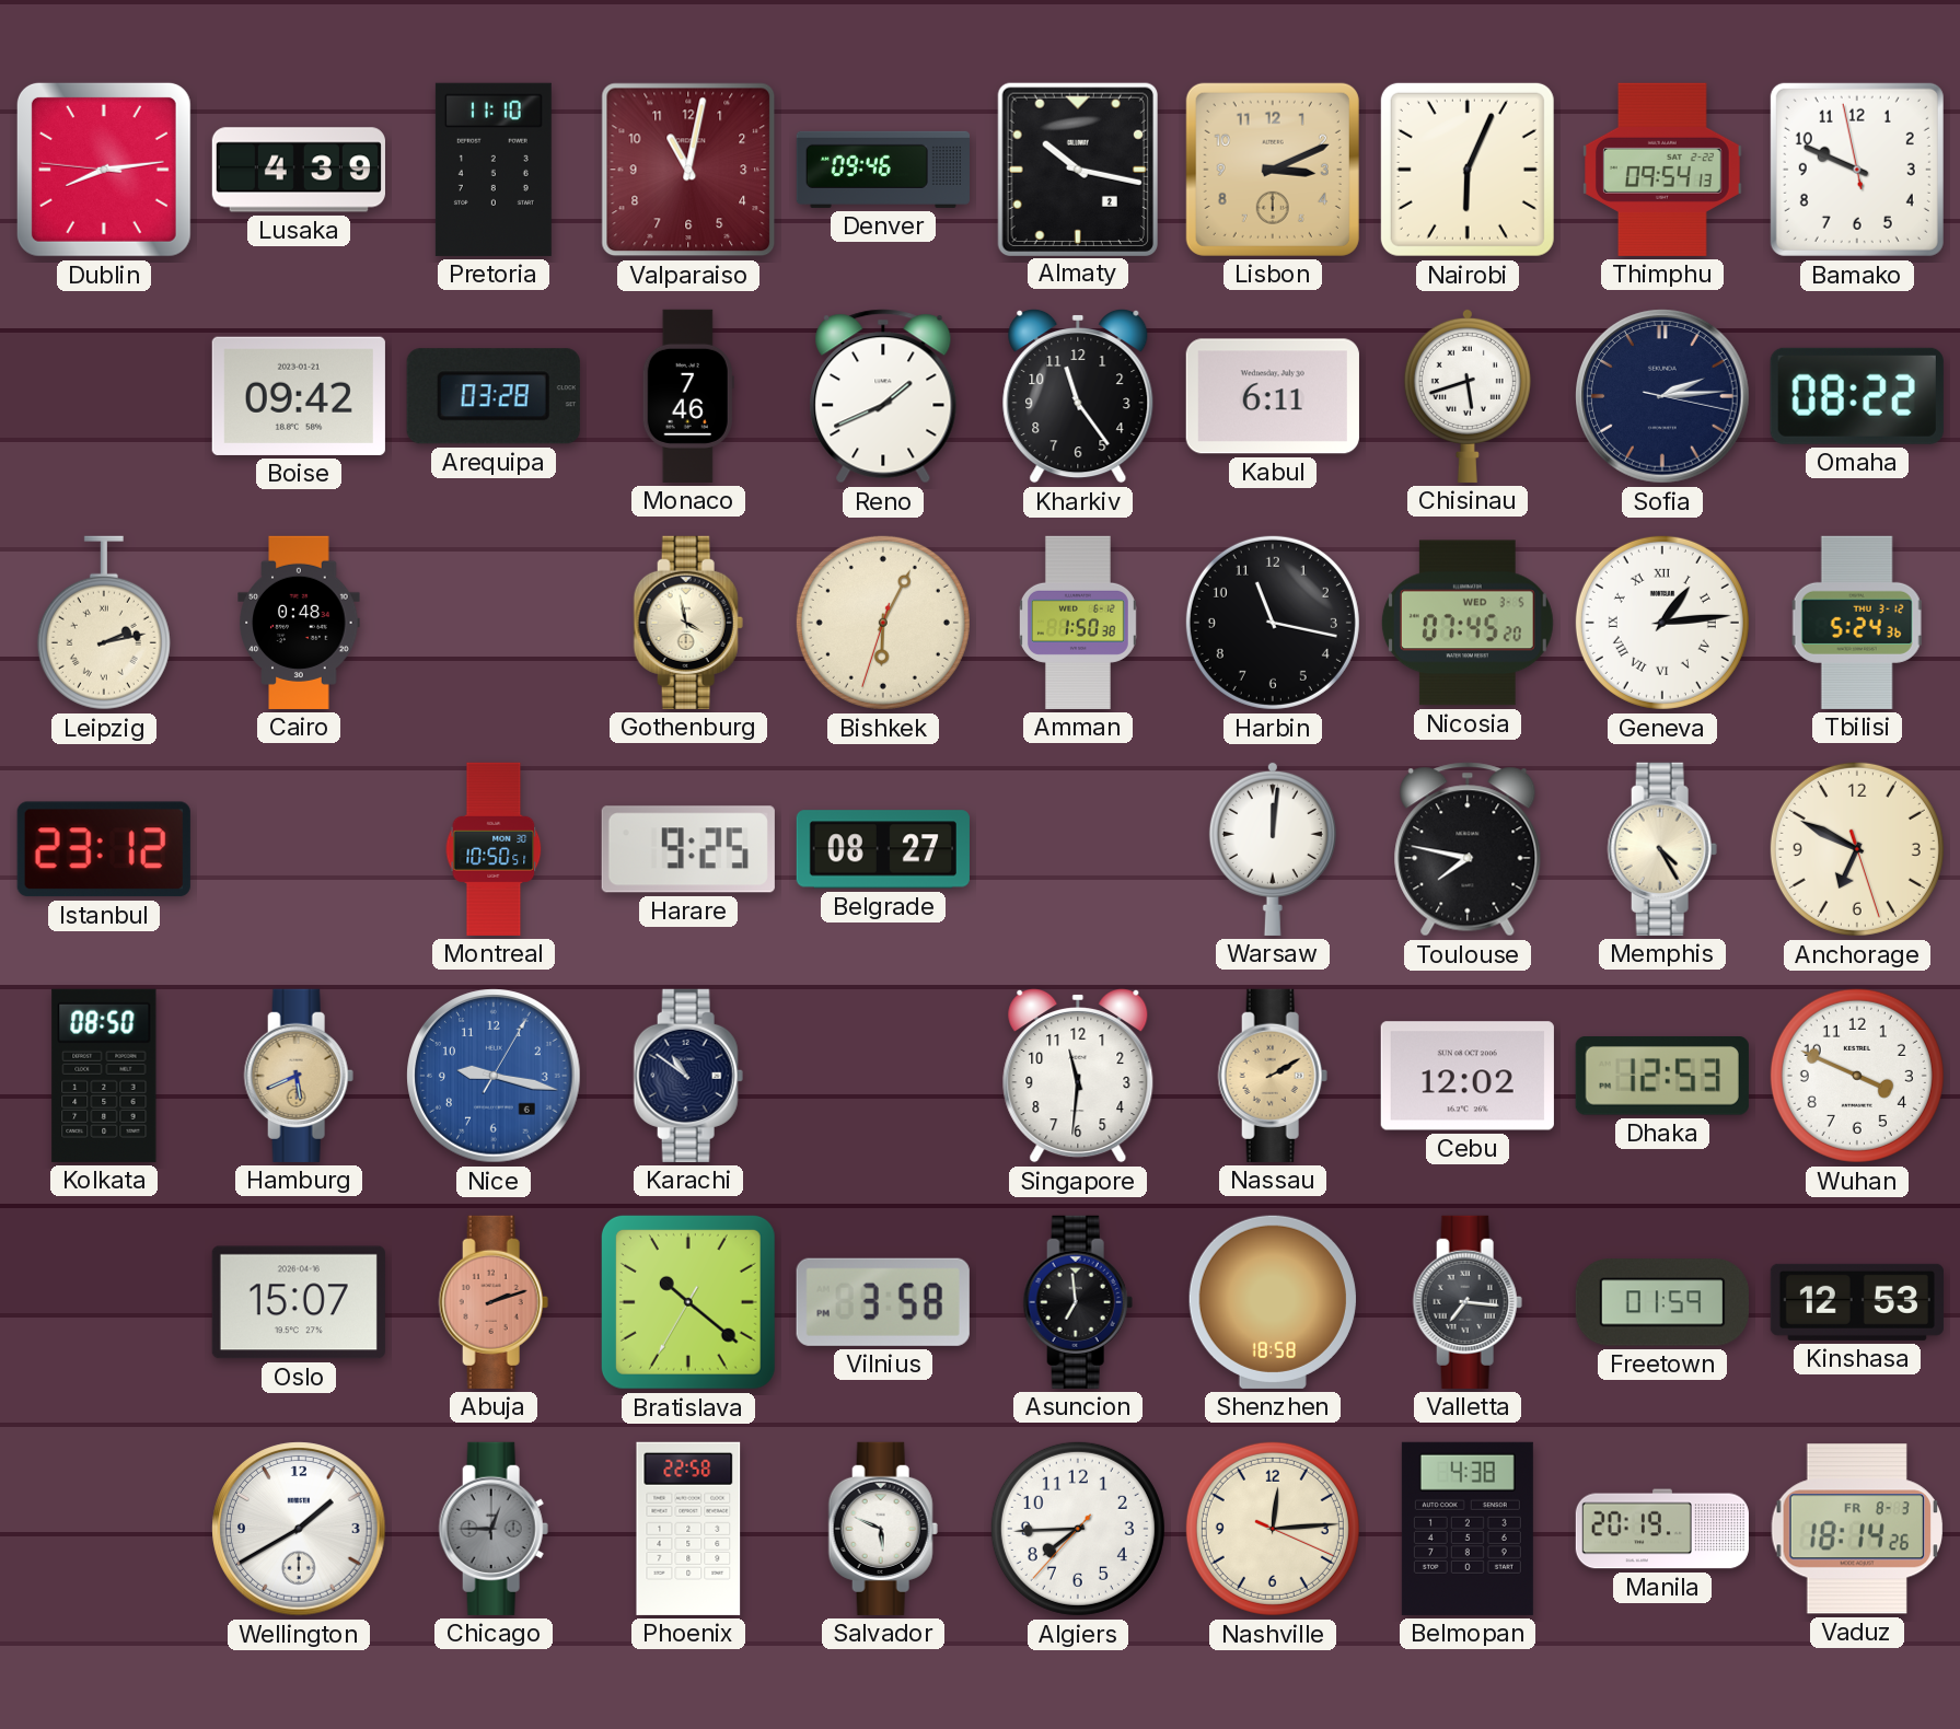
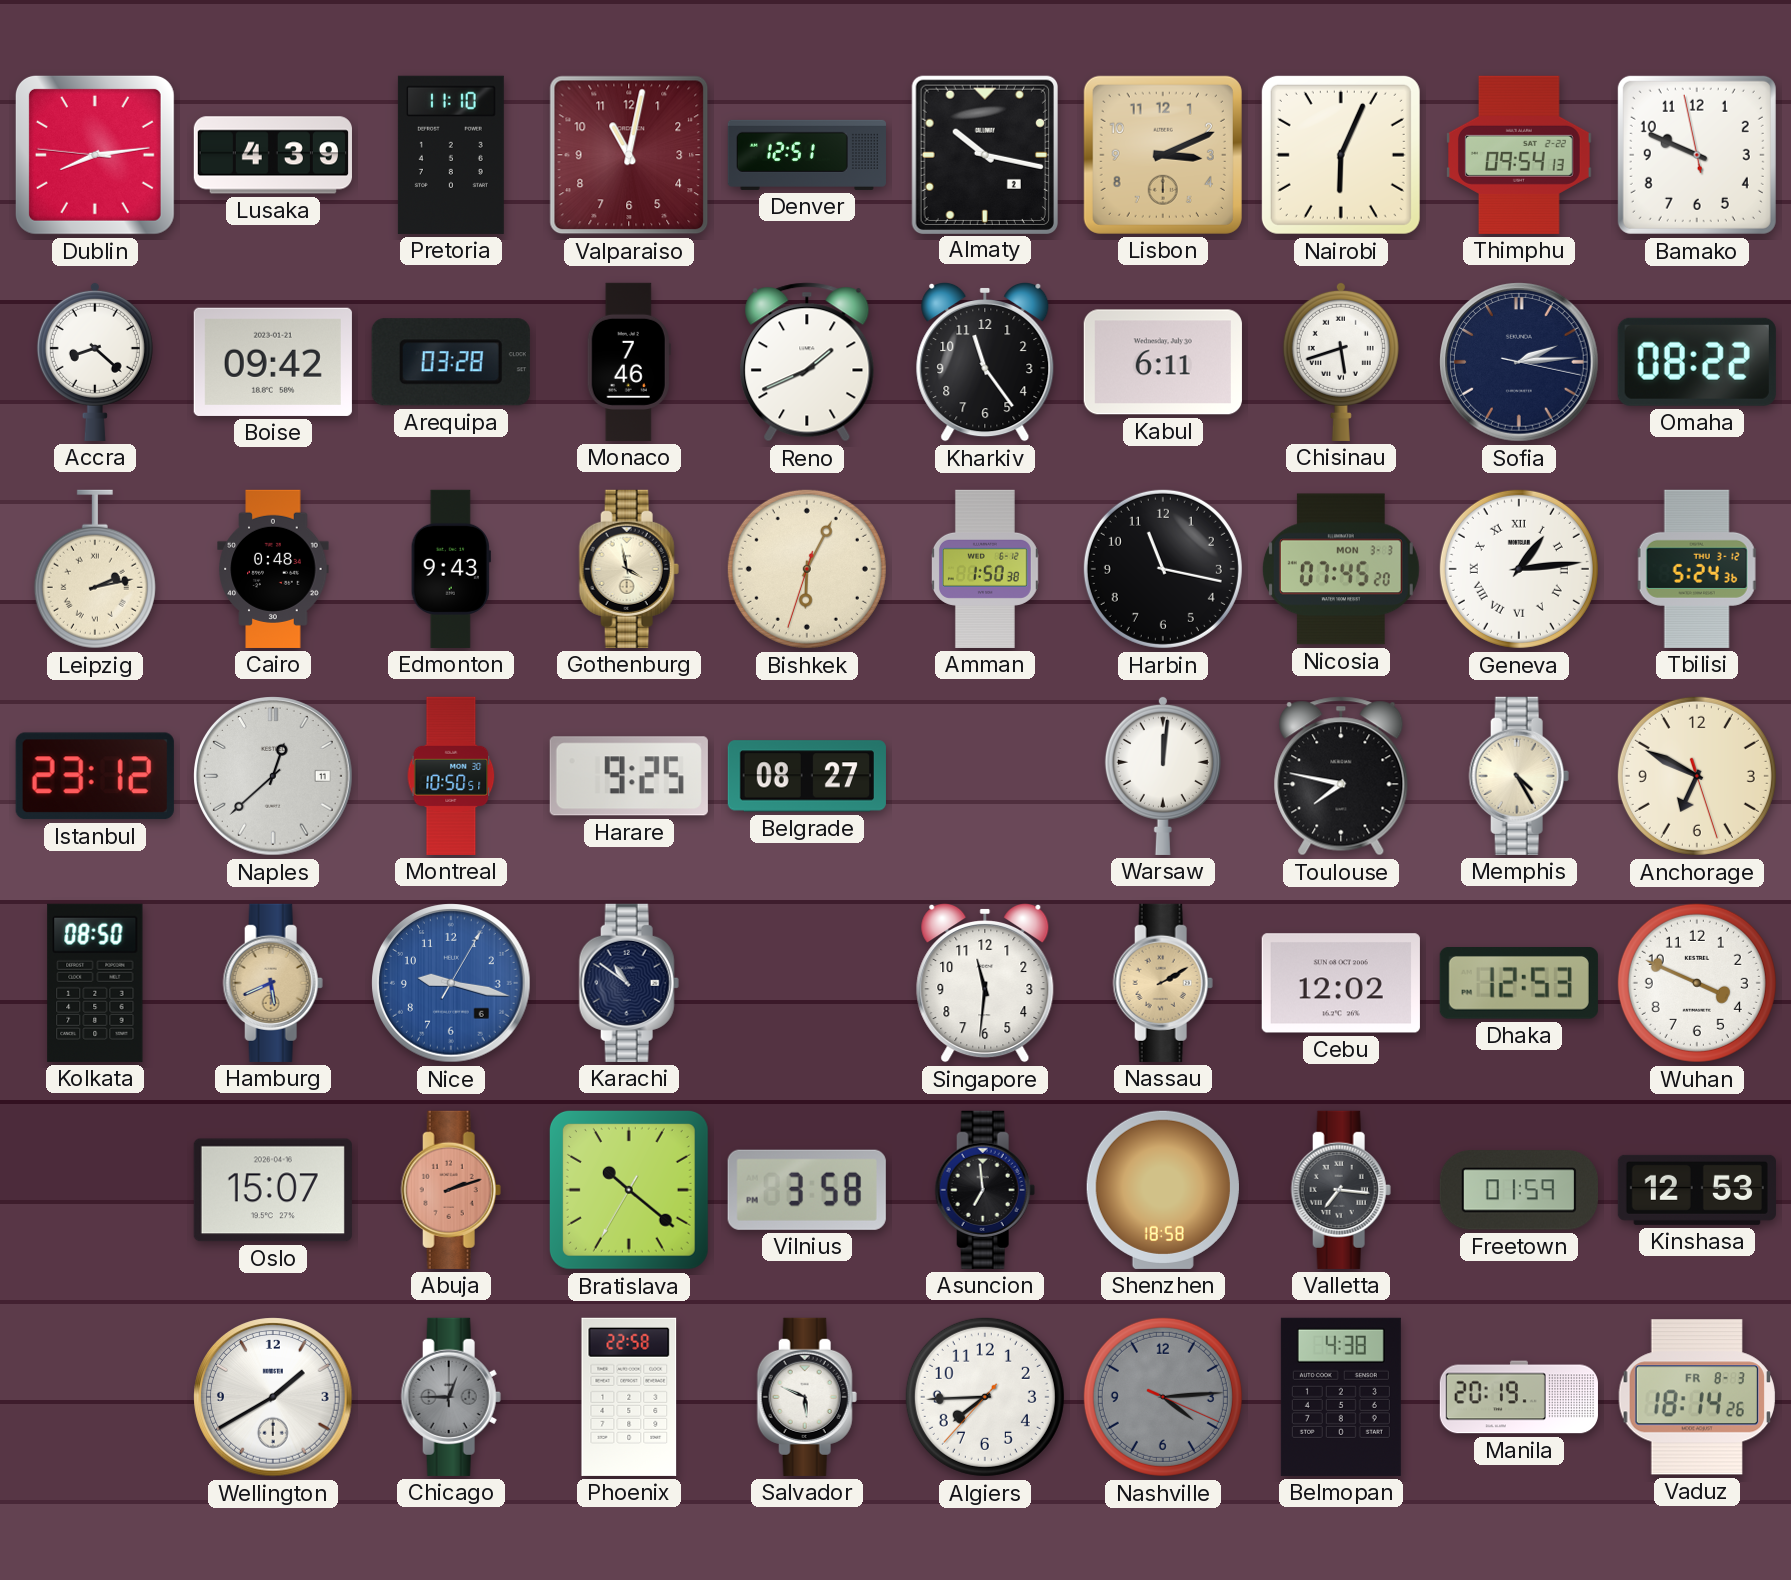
Denver: 09:46 -> 12:51 (807, 155)
Accra: none -> 8:22 (95, 361)
Edmonton: none -> 9:43 (451, 569)
Nicosia date: WED 3-5 -> MON 3-3 (1341, 569)
Naples: none -> 12:38 (273, 776)
Nashville: 12:14 -> 4:14 (1163, 1397)
Nashville dial: cream -> grey (1163, 1397)
